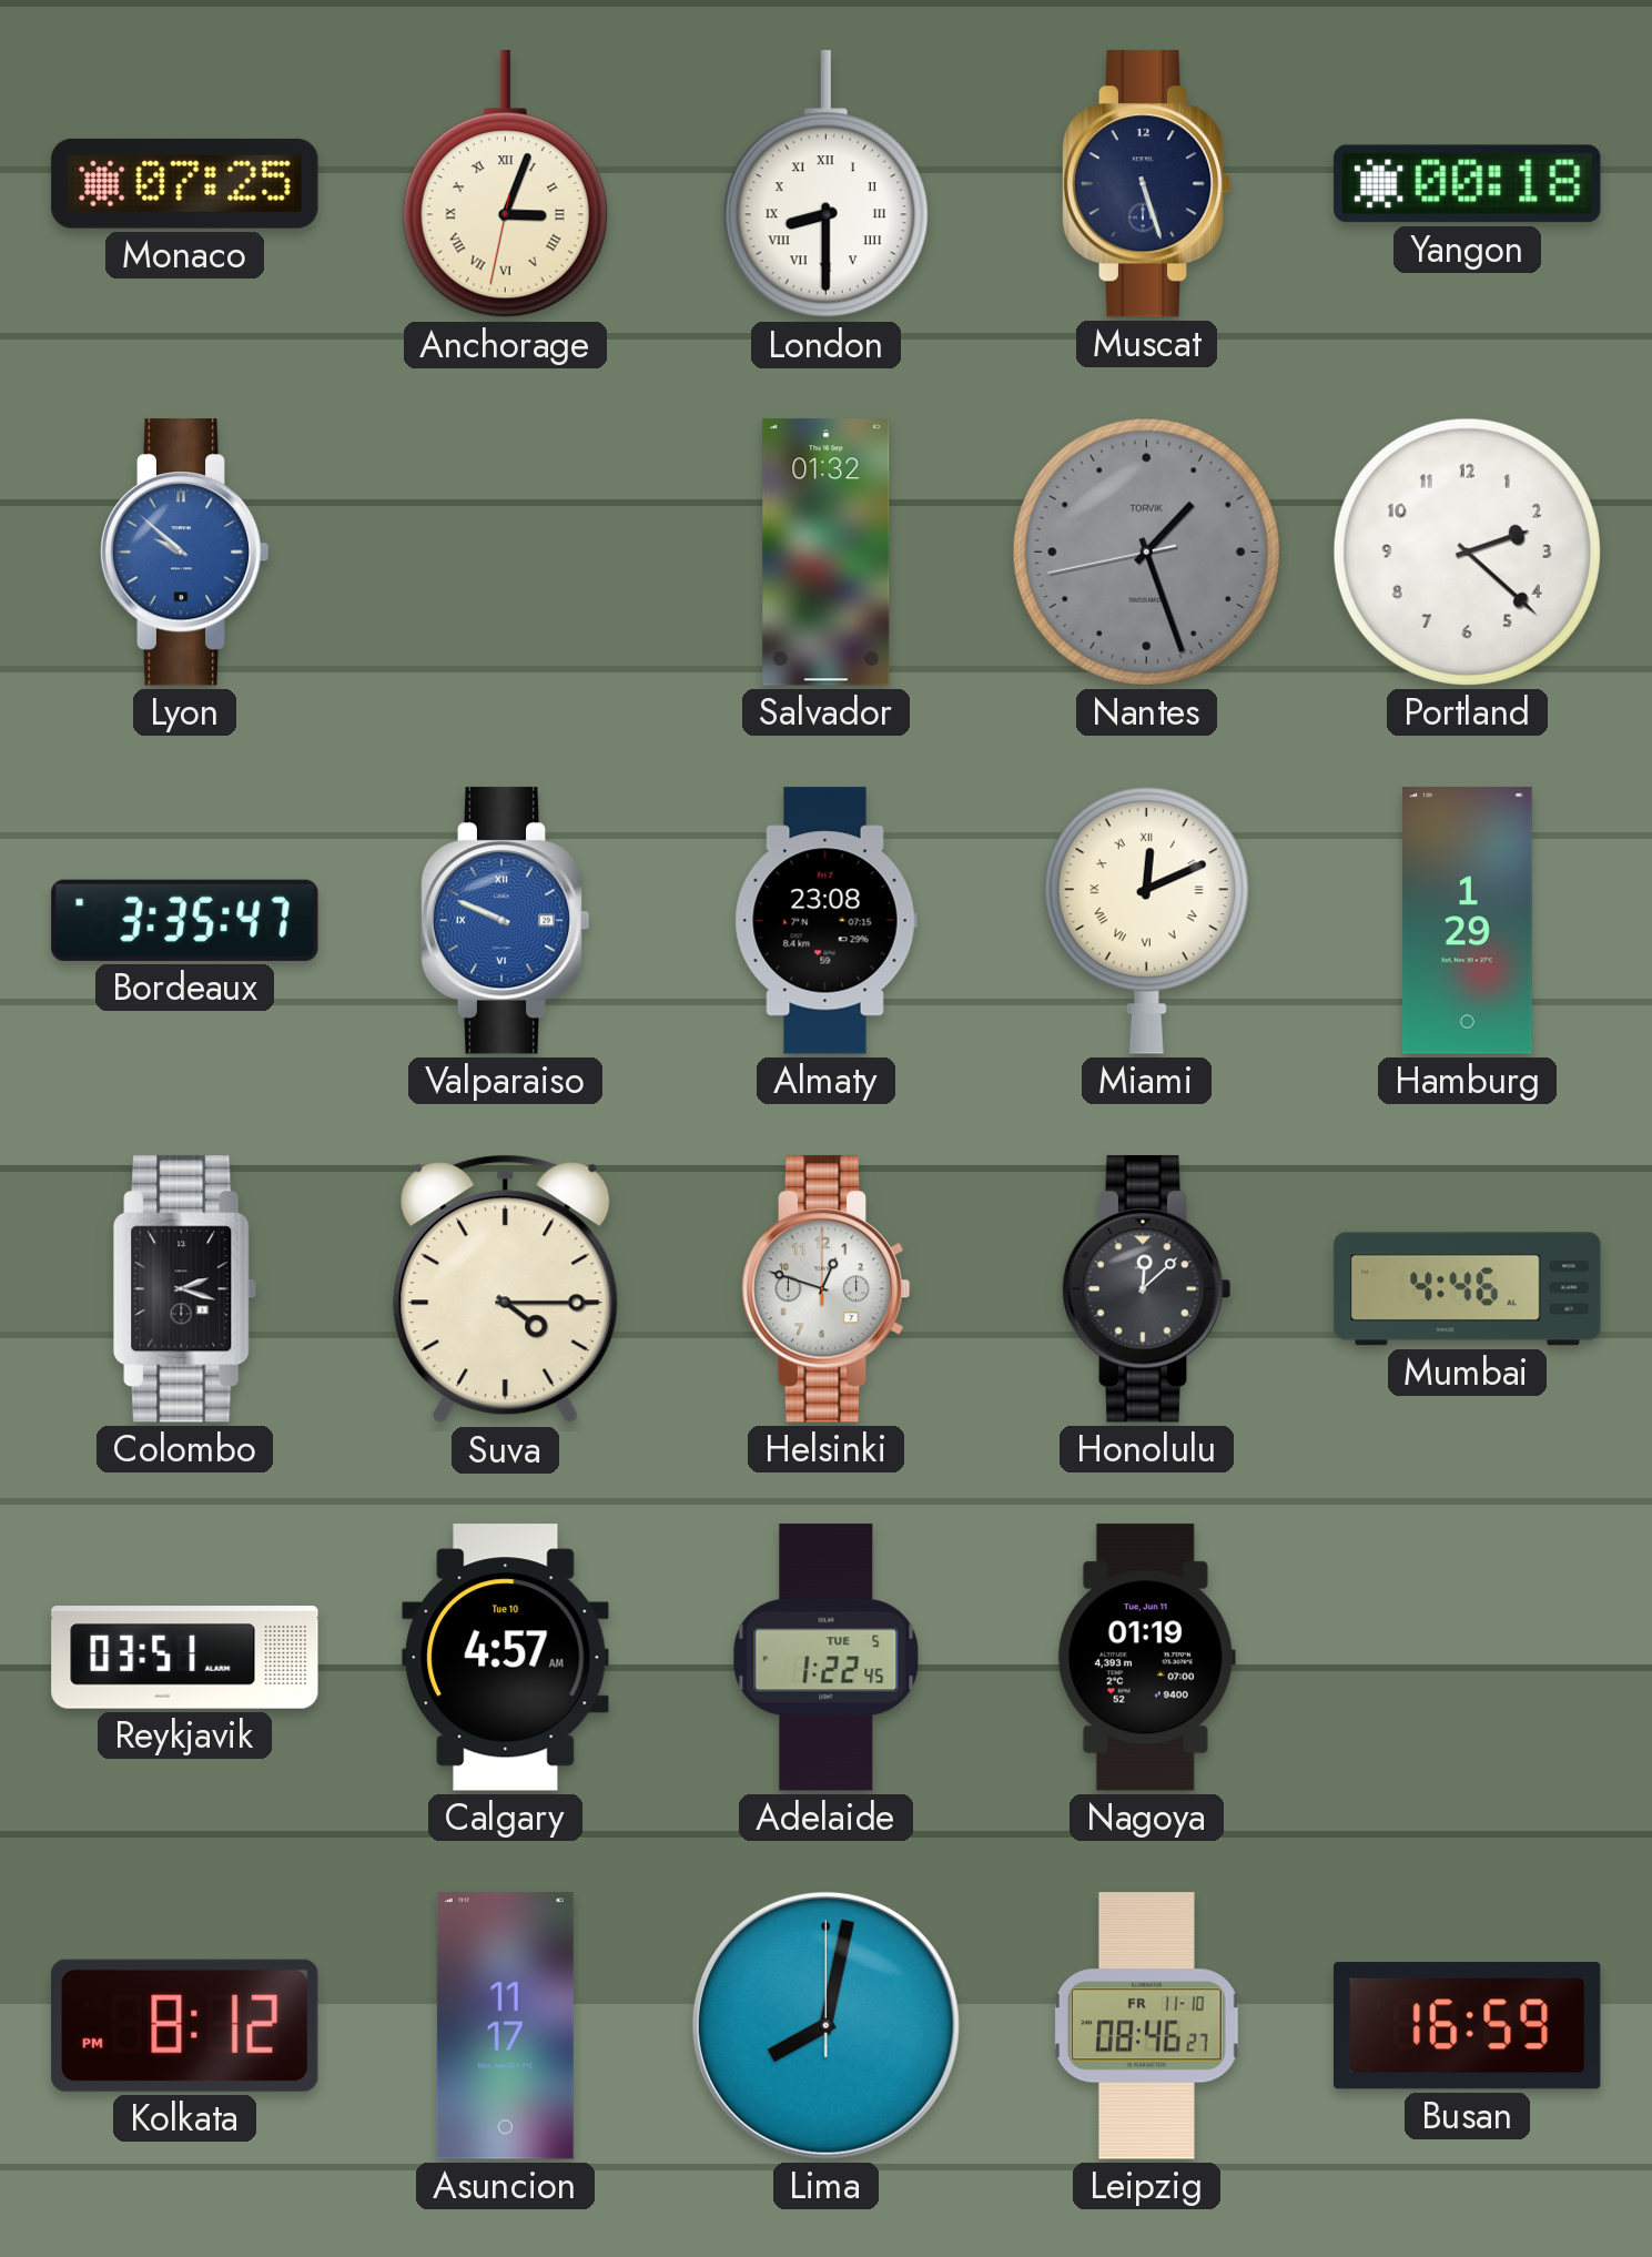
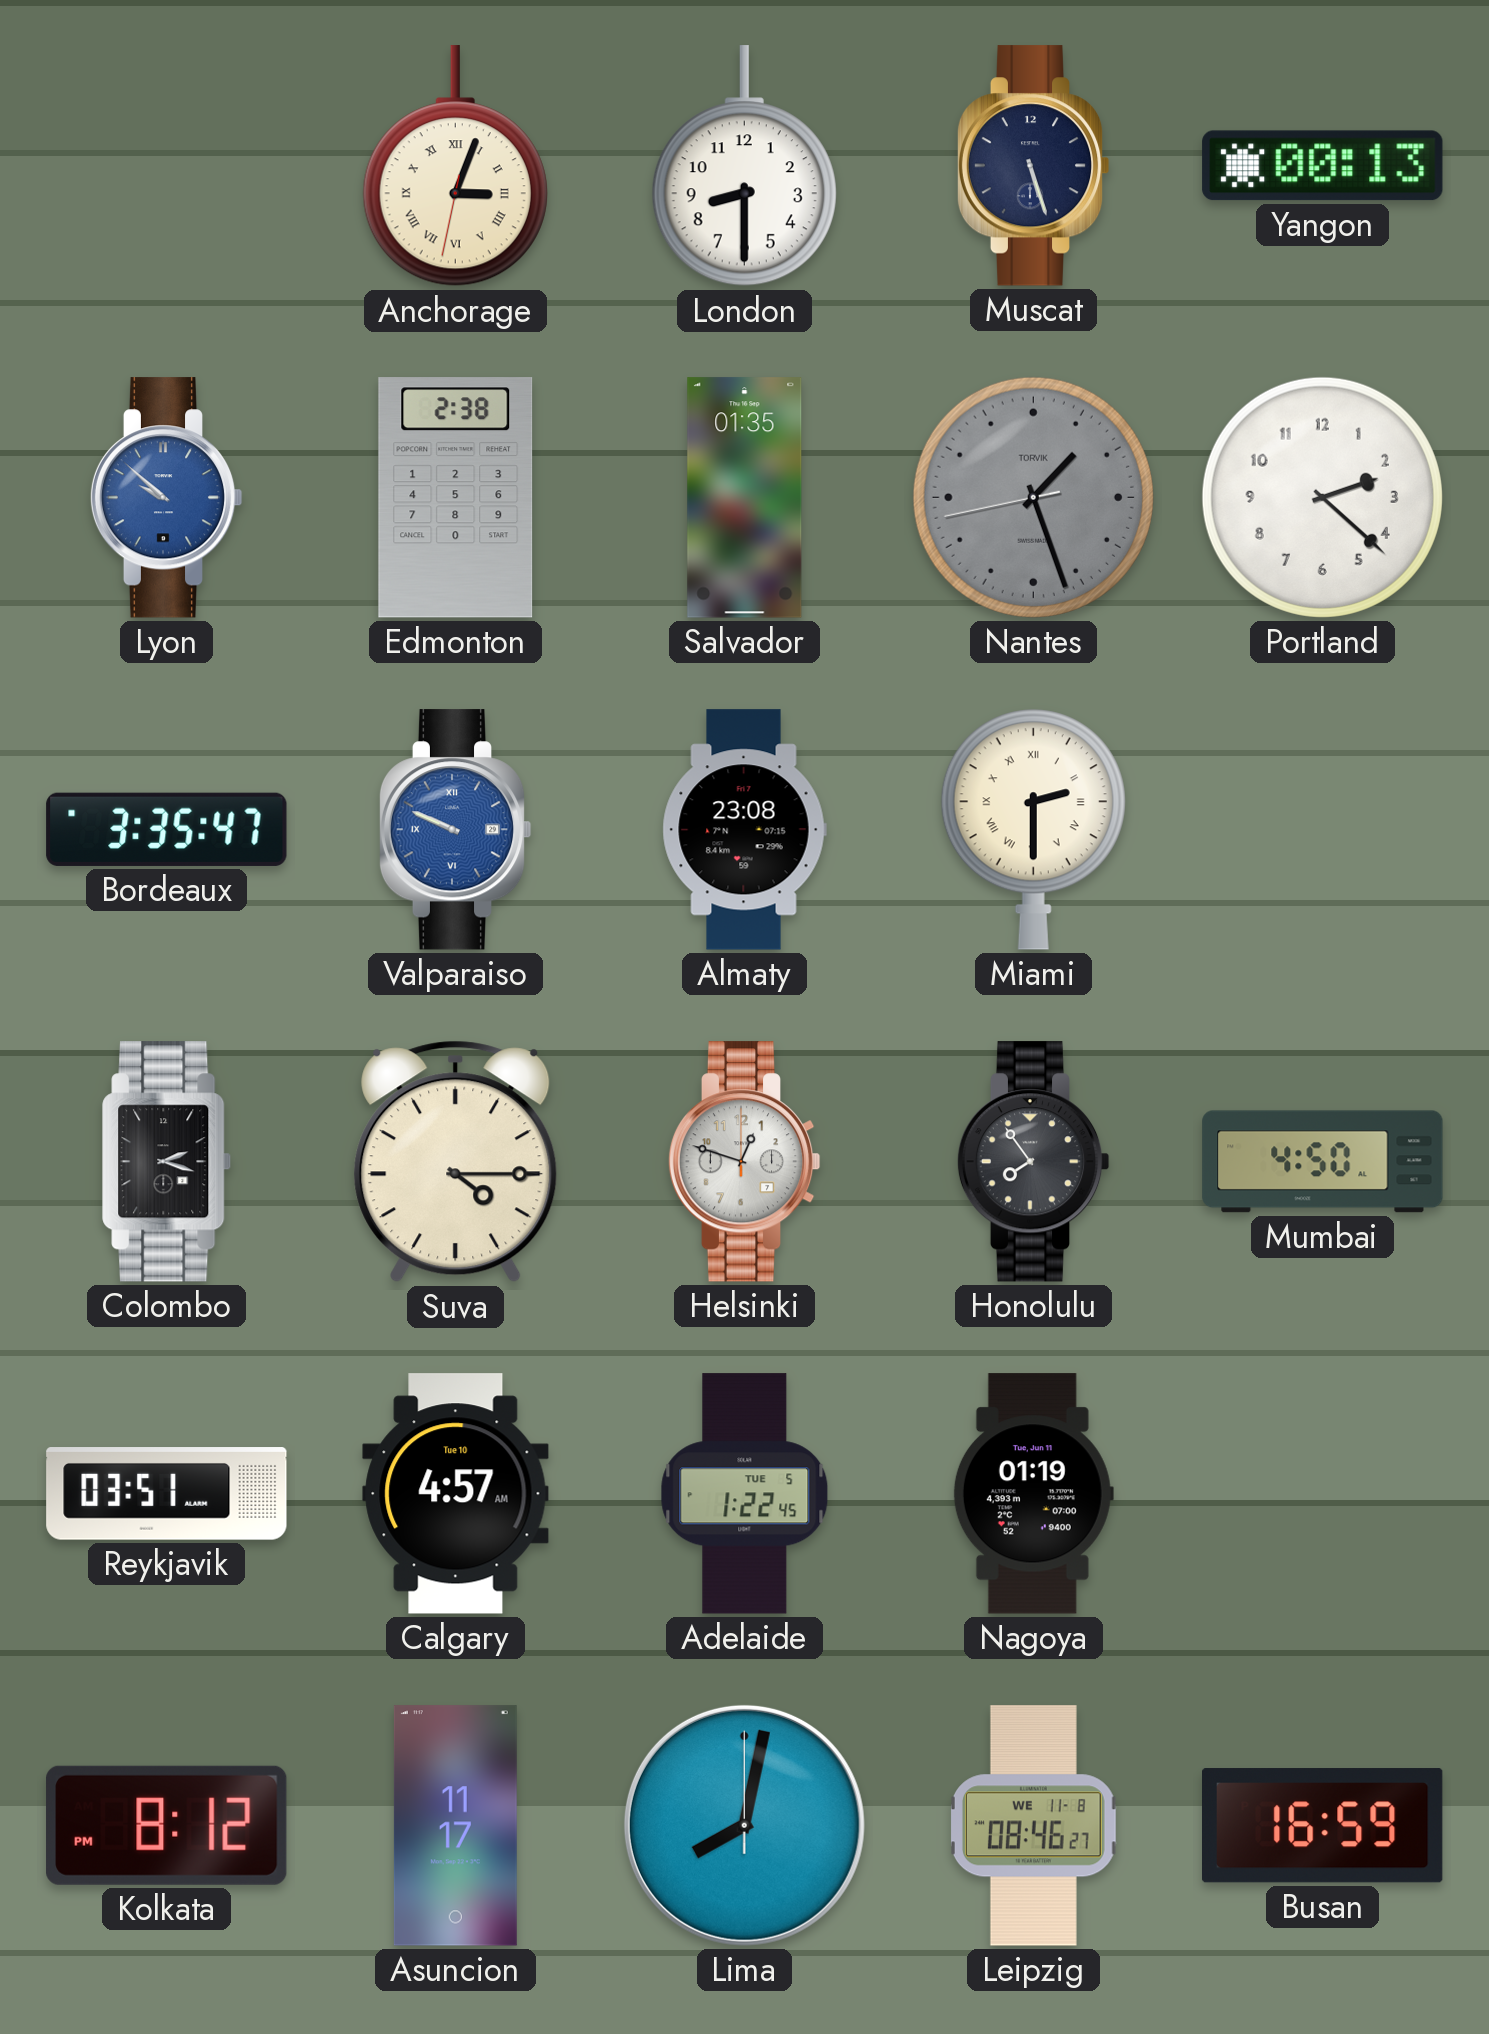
Monaco: 07:25 -> none (185, 183)
London numerals: Roman -> Arabic (744, 166)
Yangon: 00:18 -> 00:13 (1323, 166)
Edmonton: none -> 2:38 (456, 498)
Salvador: 01:32 -> 01:35 (745, 498)
Miami: 12:11 -> 2:30 (1033, 829)
Hamburg: 1:29 -> none (1467, 921)
Honolulu: 12:08 -> 7:54 (1033, 1162)
Mumbai: 4:46 -> 4:50 (1323, 1162)
Leipzig date: FR 11-10 -> WE 11-8 (1033, 1826)
